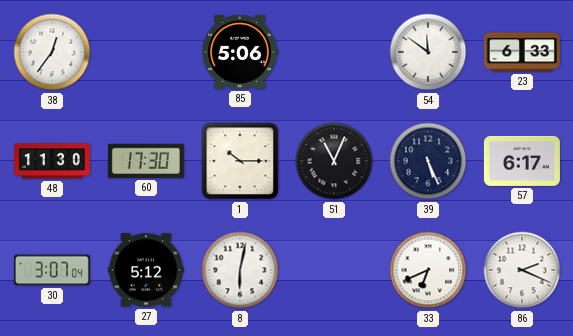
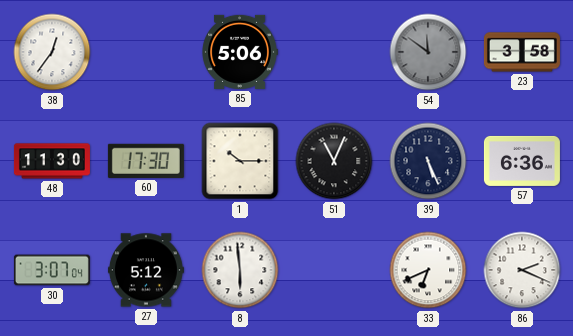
54 dial: white -> grey (428, 52)
23: 6:33 -> 3:58 (522, 52)
57: 6:17 -> 6:36 (522, 161)
8: 6:02 -> 5:59 (240, 270)
